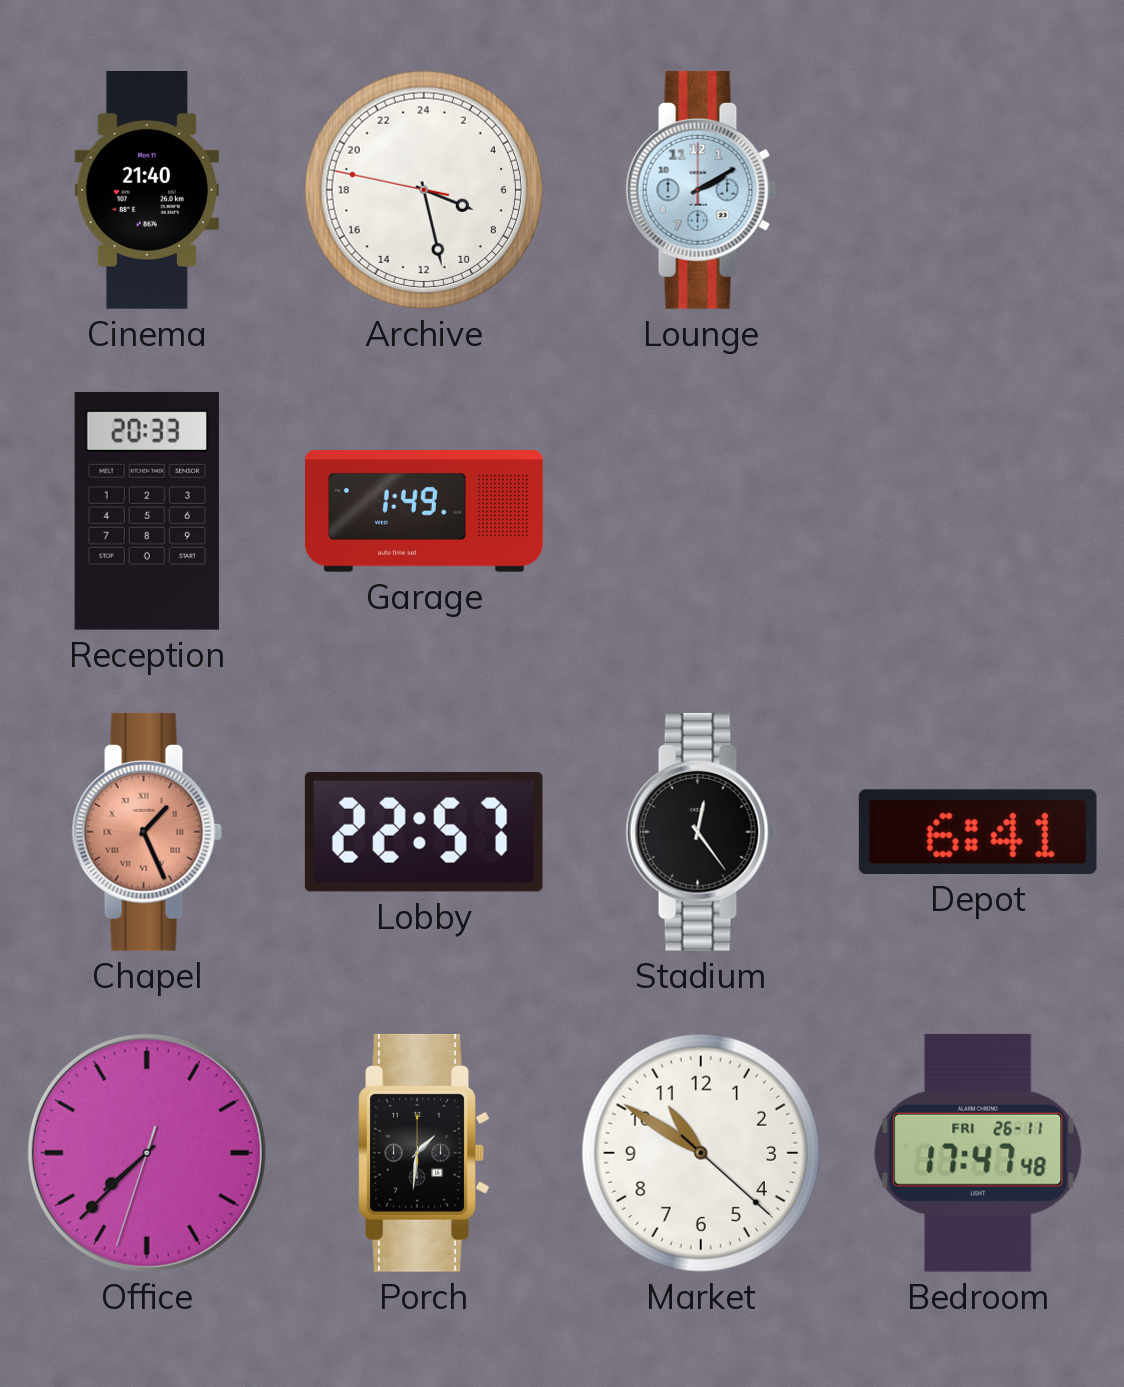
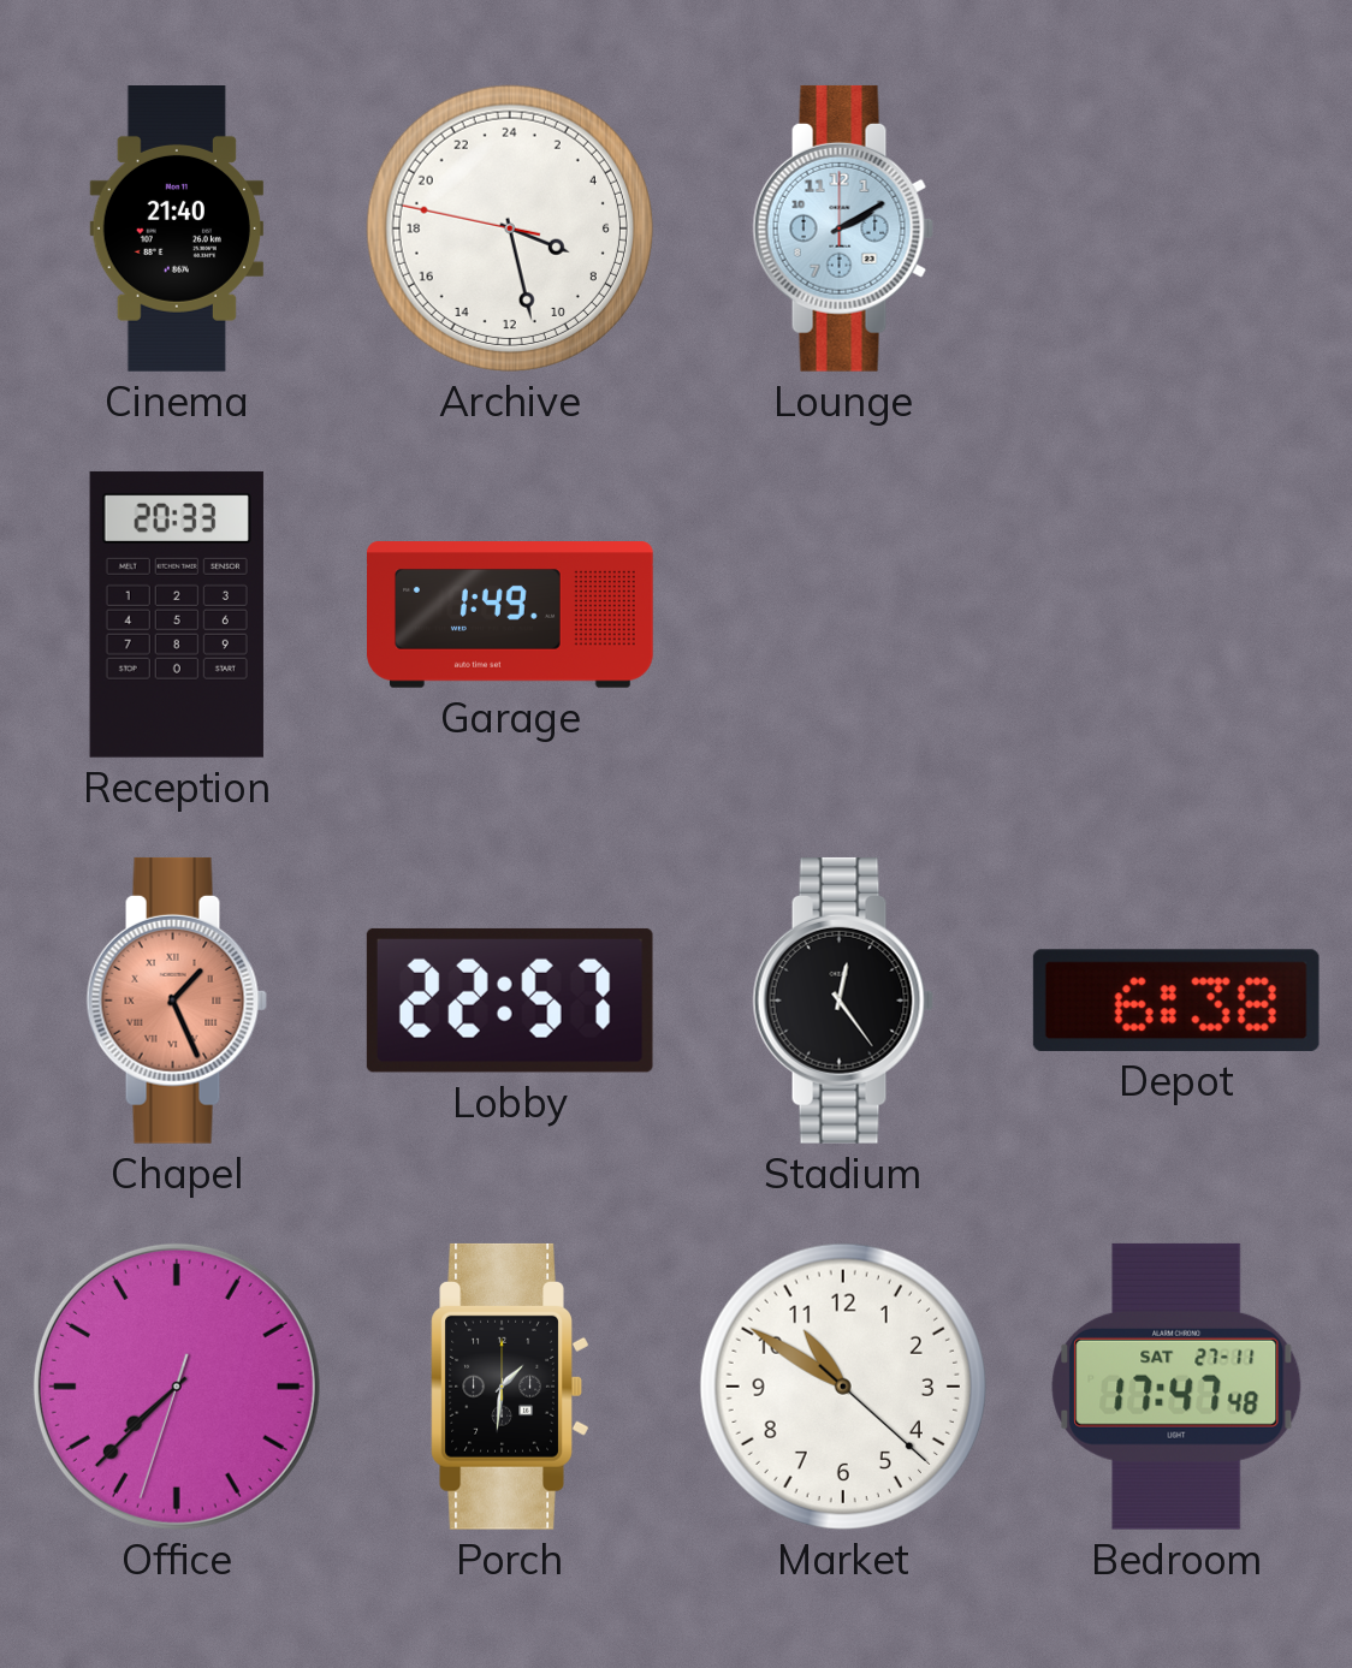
Depot: 6:41 -> 6:38 (1176, 1001)
Bedroom date: FRI 26-11 -> SAT 27-11 (1176, 1387)
